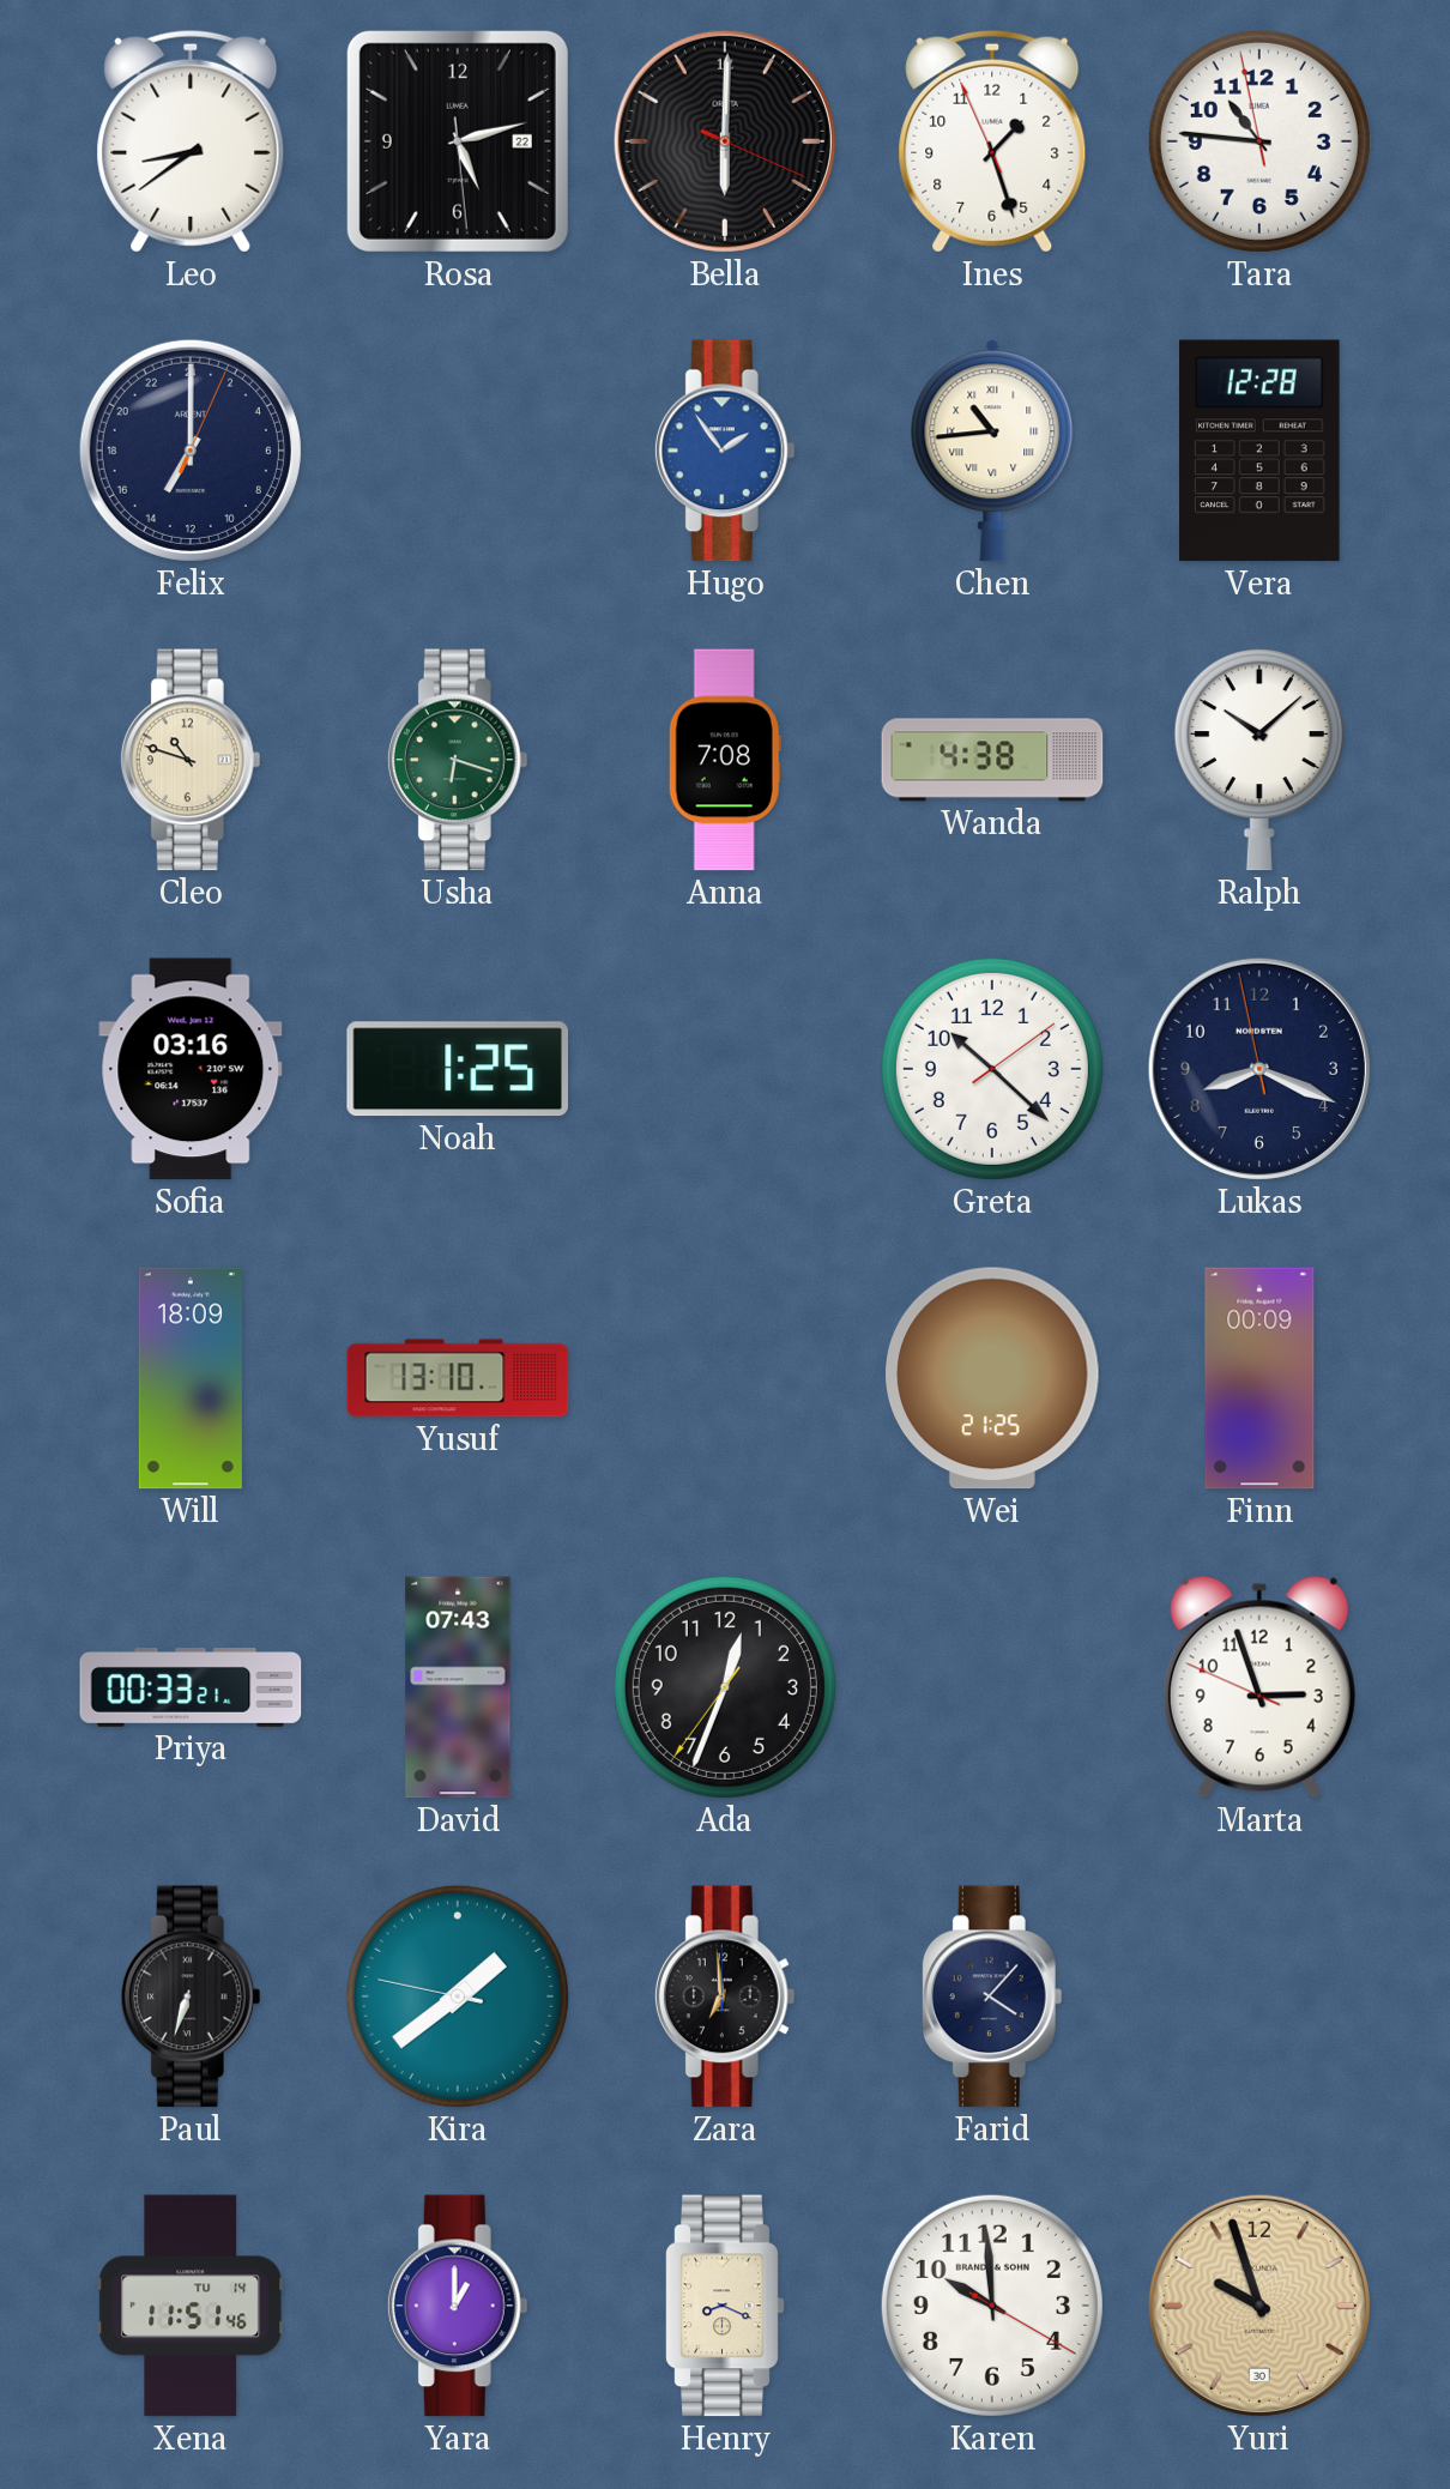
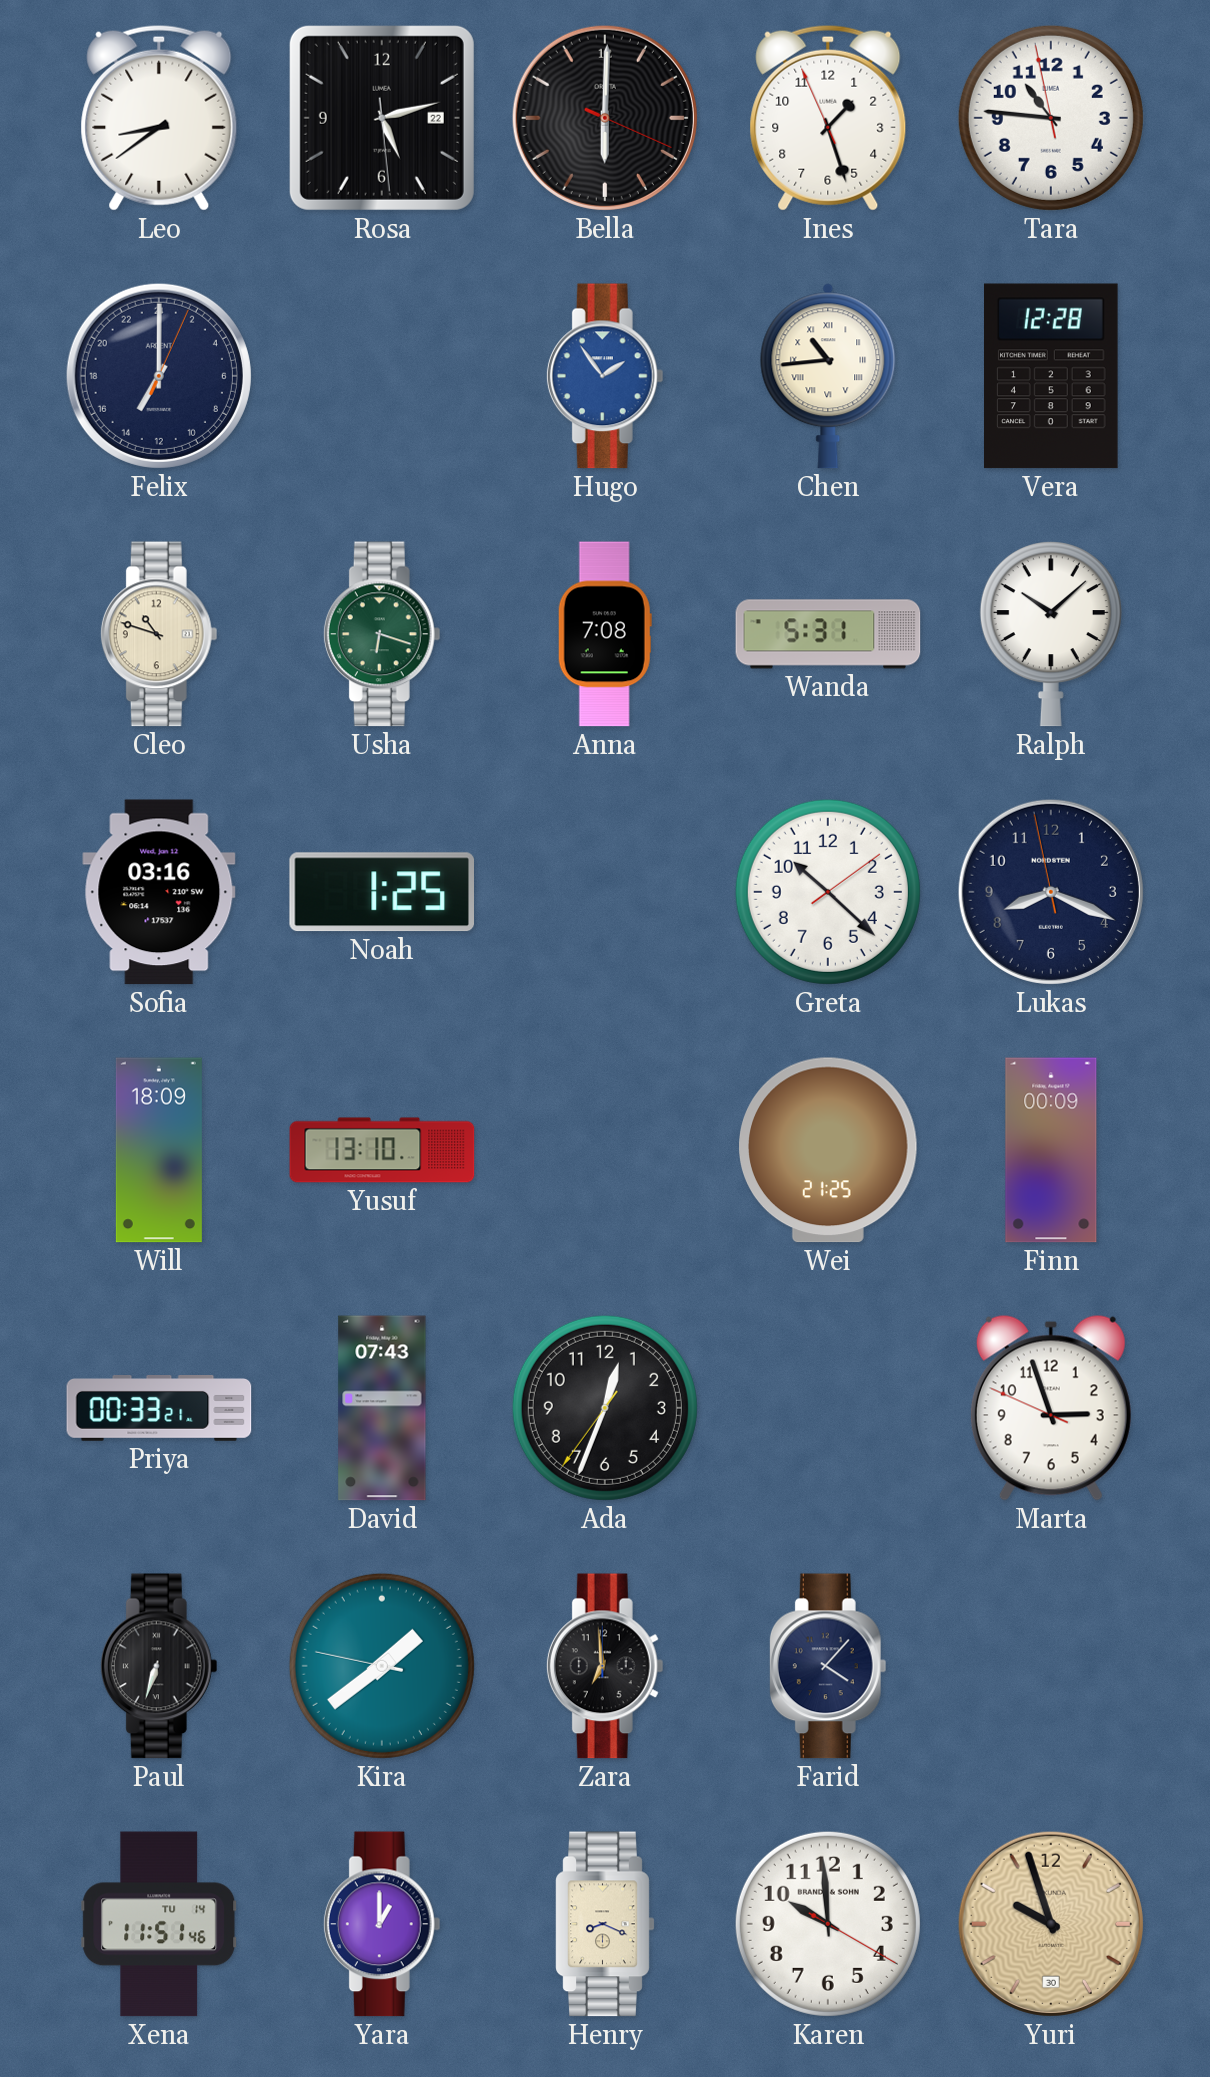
Wanda: 4:38 -> 5:31 (828, 634)
